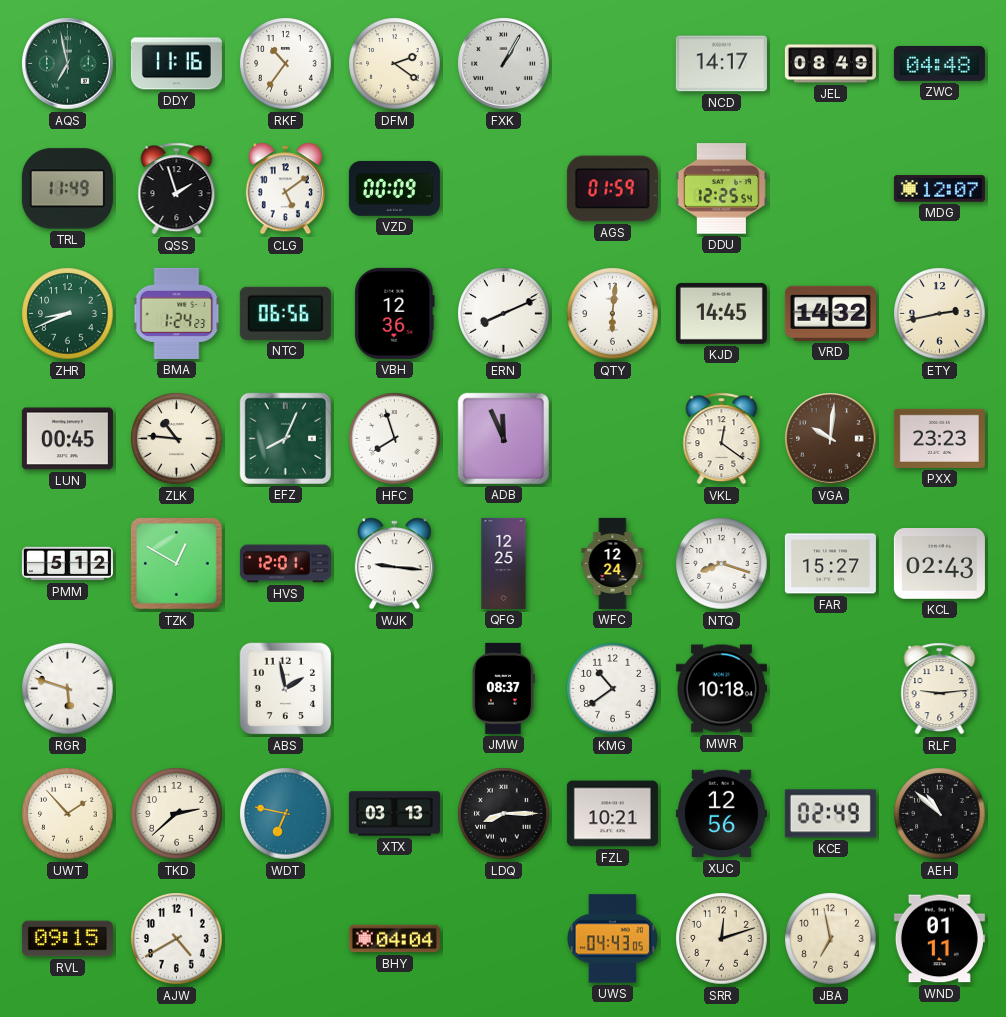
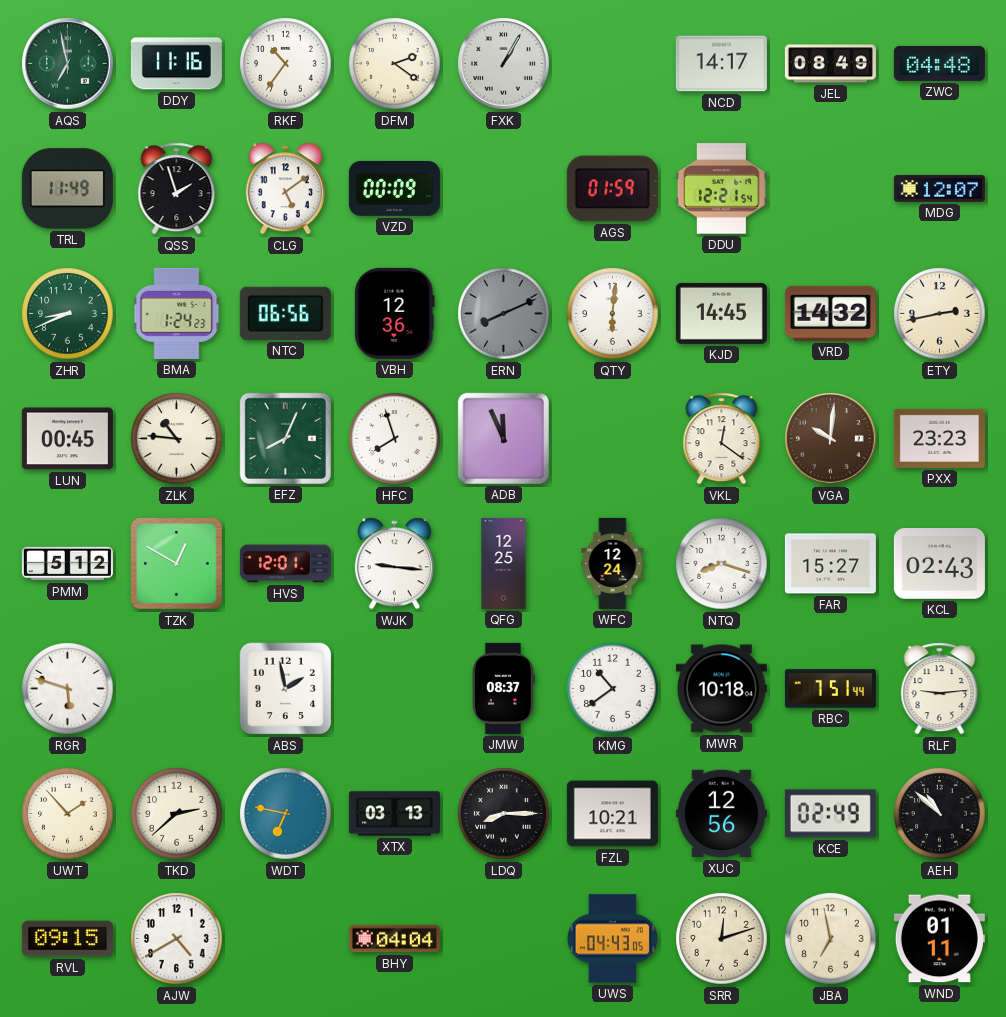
DDU: 12:25 -> 12:21 (721, 189)
ERN dial: white -> grey (504, 314)
RBC: none -> 7:51 (830, 689)
